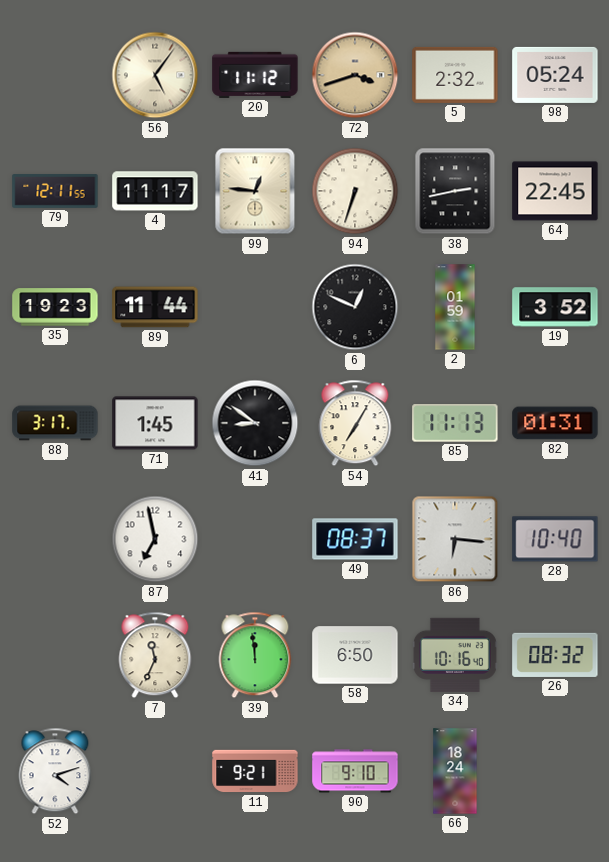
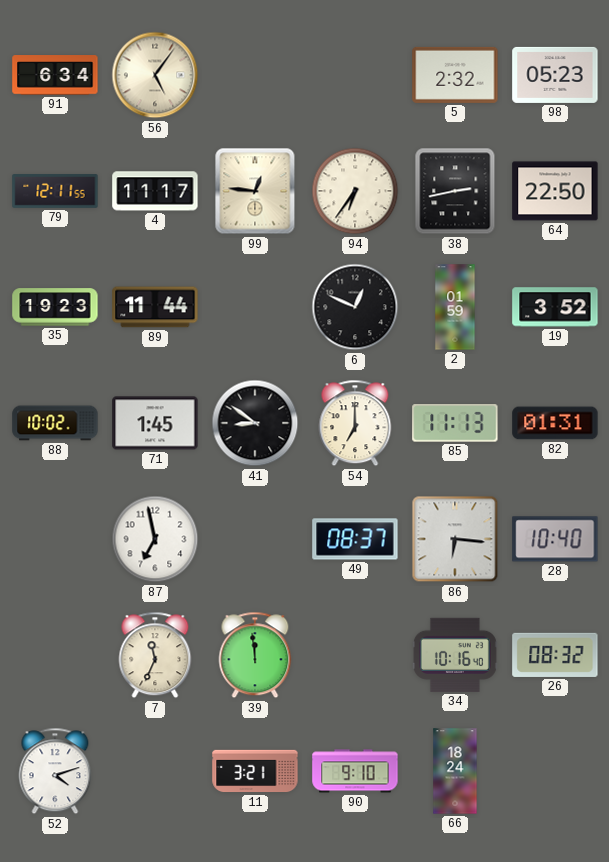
91: none -> 6:34 (55, 75)
20: 11:12 -> none (255, 75)
72: 3:42 -> none (355, 75)
98: 05:24 -> 05:23 (555, 75)
94: 6:33 -> 6:36 (355, 191)
64: 22:45 -> 22:50 (555, 191)
88: 3:17 -> 10:02 (55, 423)
54: 7:05 -> 7:00 (355, 423)
58: 6:50 -> none (355, 655)
11: 9:21 -> 3:21 (255, 771)
